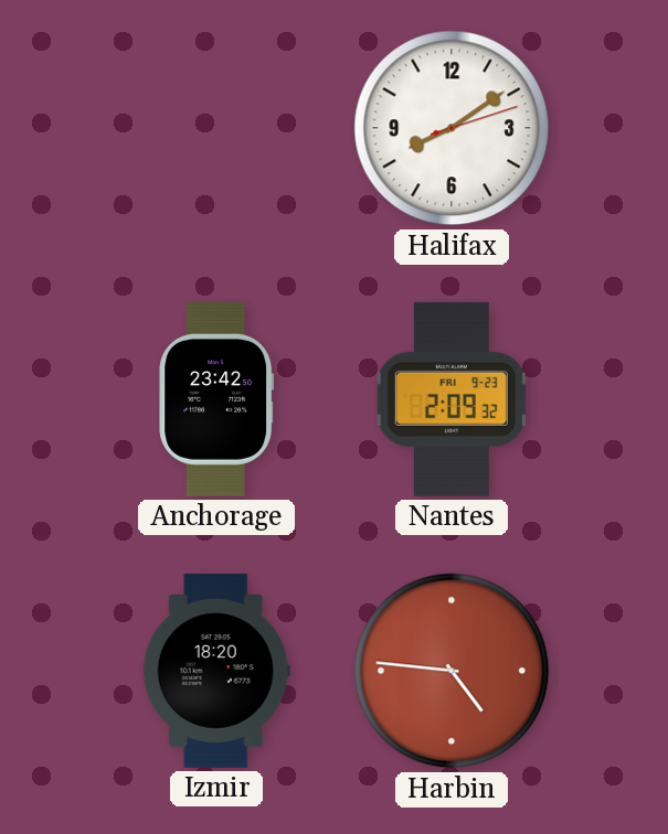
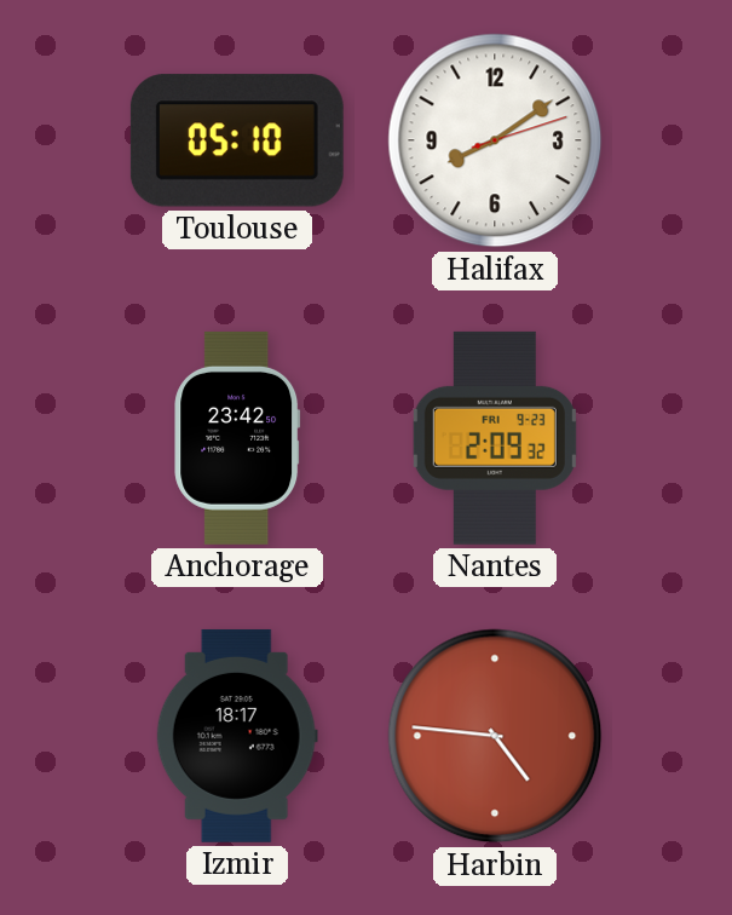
Toulouse: none -> 05:10 (237, 140)
Izmir: 18:20 -> 18:17 (237, 736)
